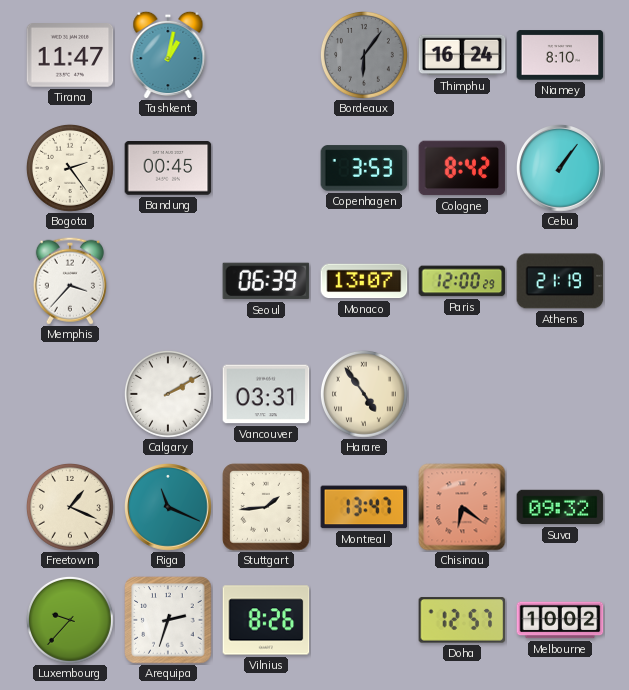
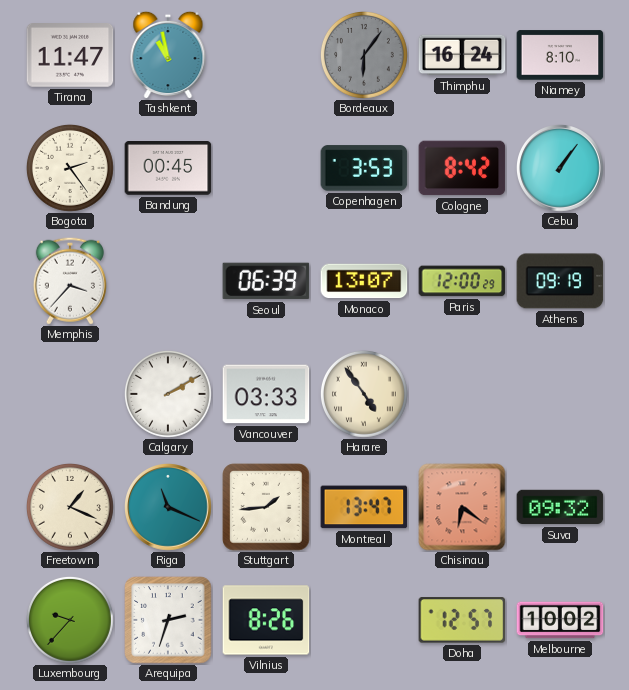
Tashkent: 1:02 -> 10:58 (168, 55)
Athens: 21:19 -> 09:19 (560, 281)
Vancouver: 03:31 -> 03:33 (266, 394)
